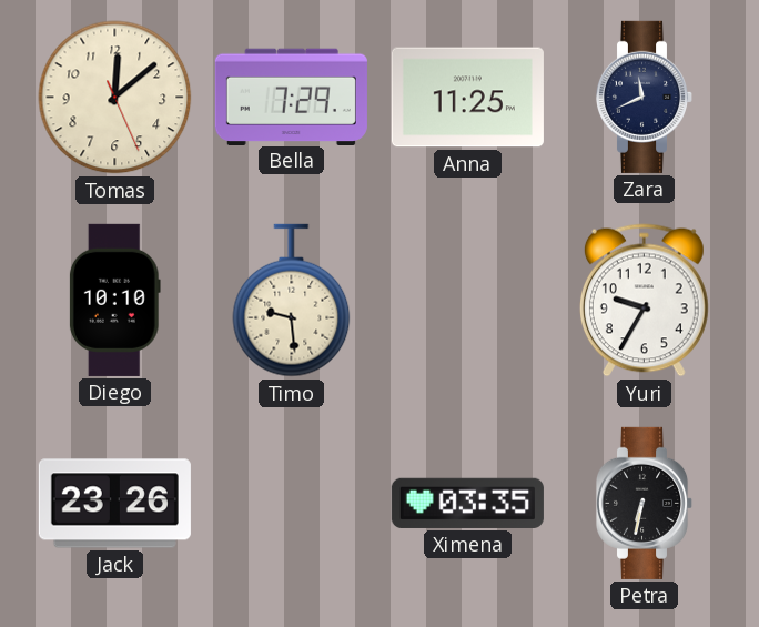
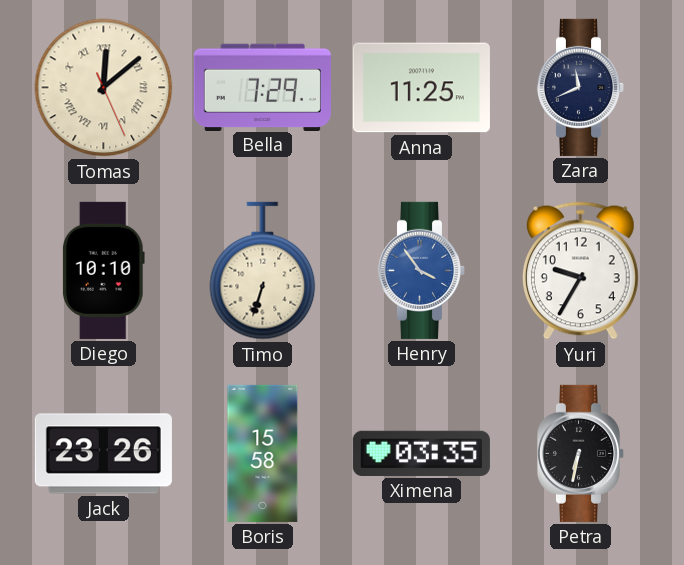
Tomas numerals: Arabic -> Roman (104, 88)
Timo: 9:29 -> 6:33 (263, 271)
Henry: none -> 3:54 (422, 270)
Boris: none -> 15:58 (263, 453)
